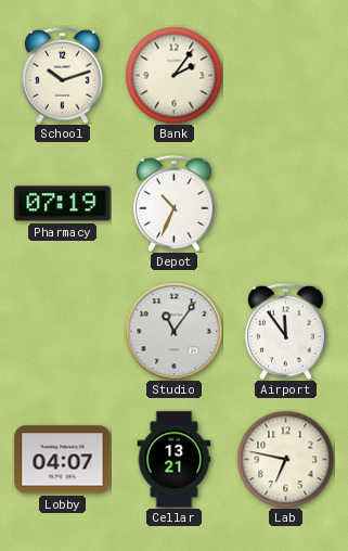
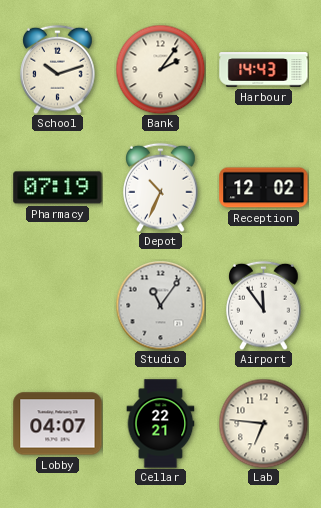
Harbour: none -> 14:43 (264, 70)
Reception: none -> 12:02 (264, 188)
Cellar: 13:21 -> 22:21 (161, 424)
Lab: 6:47 -> 6:46 (263, 423)
